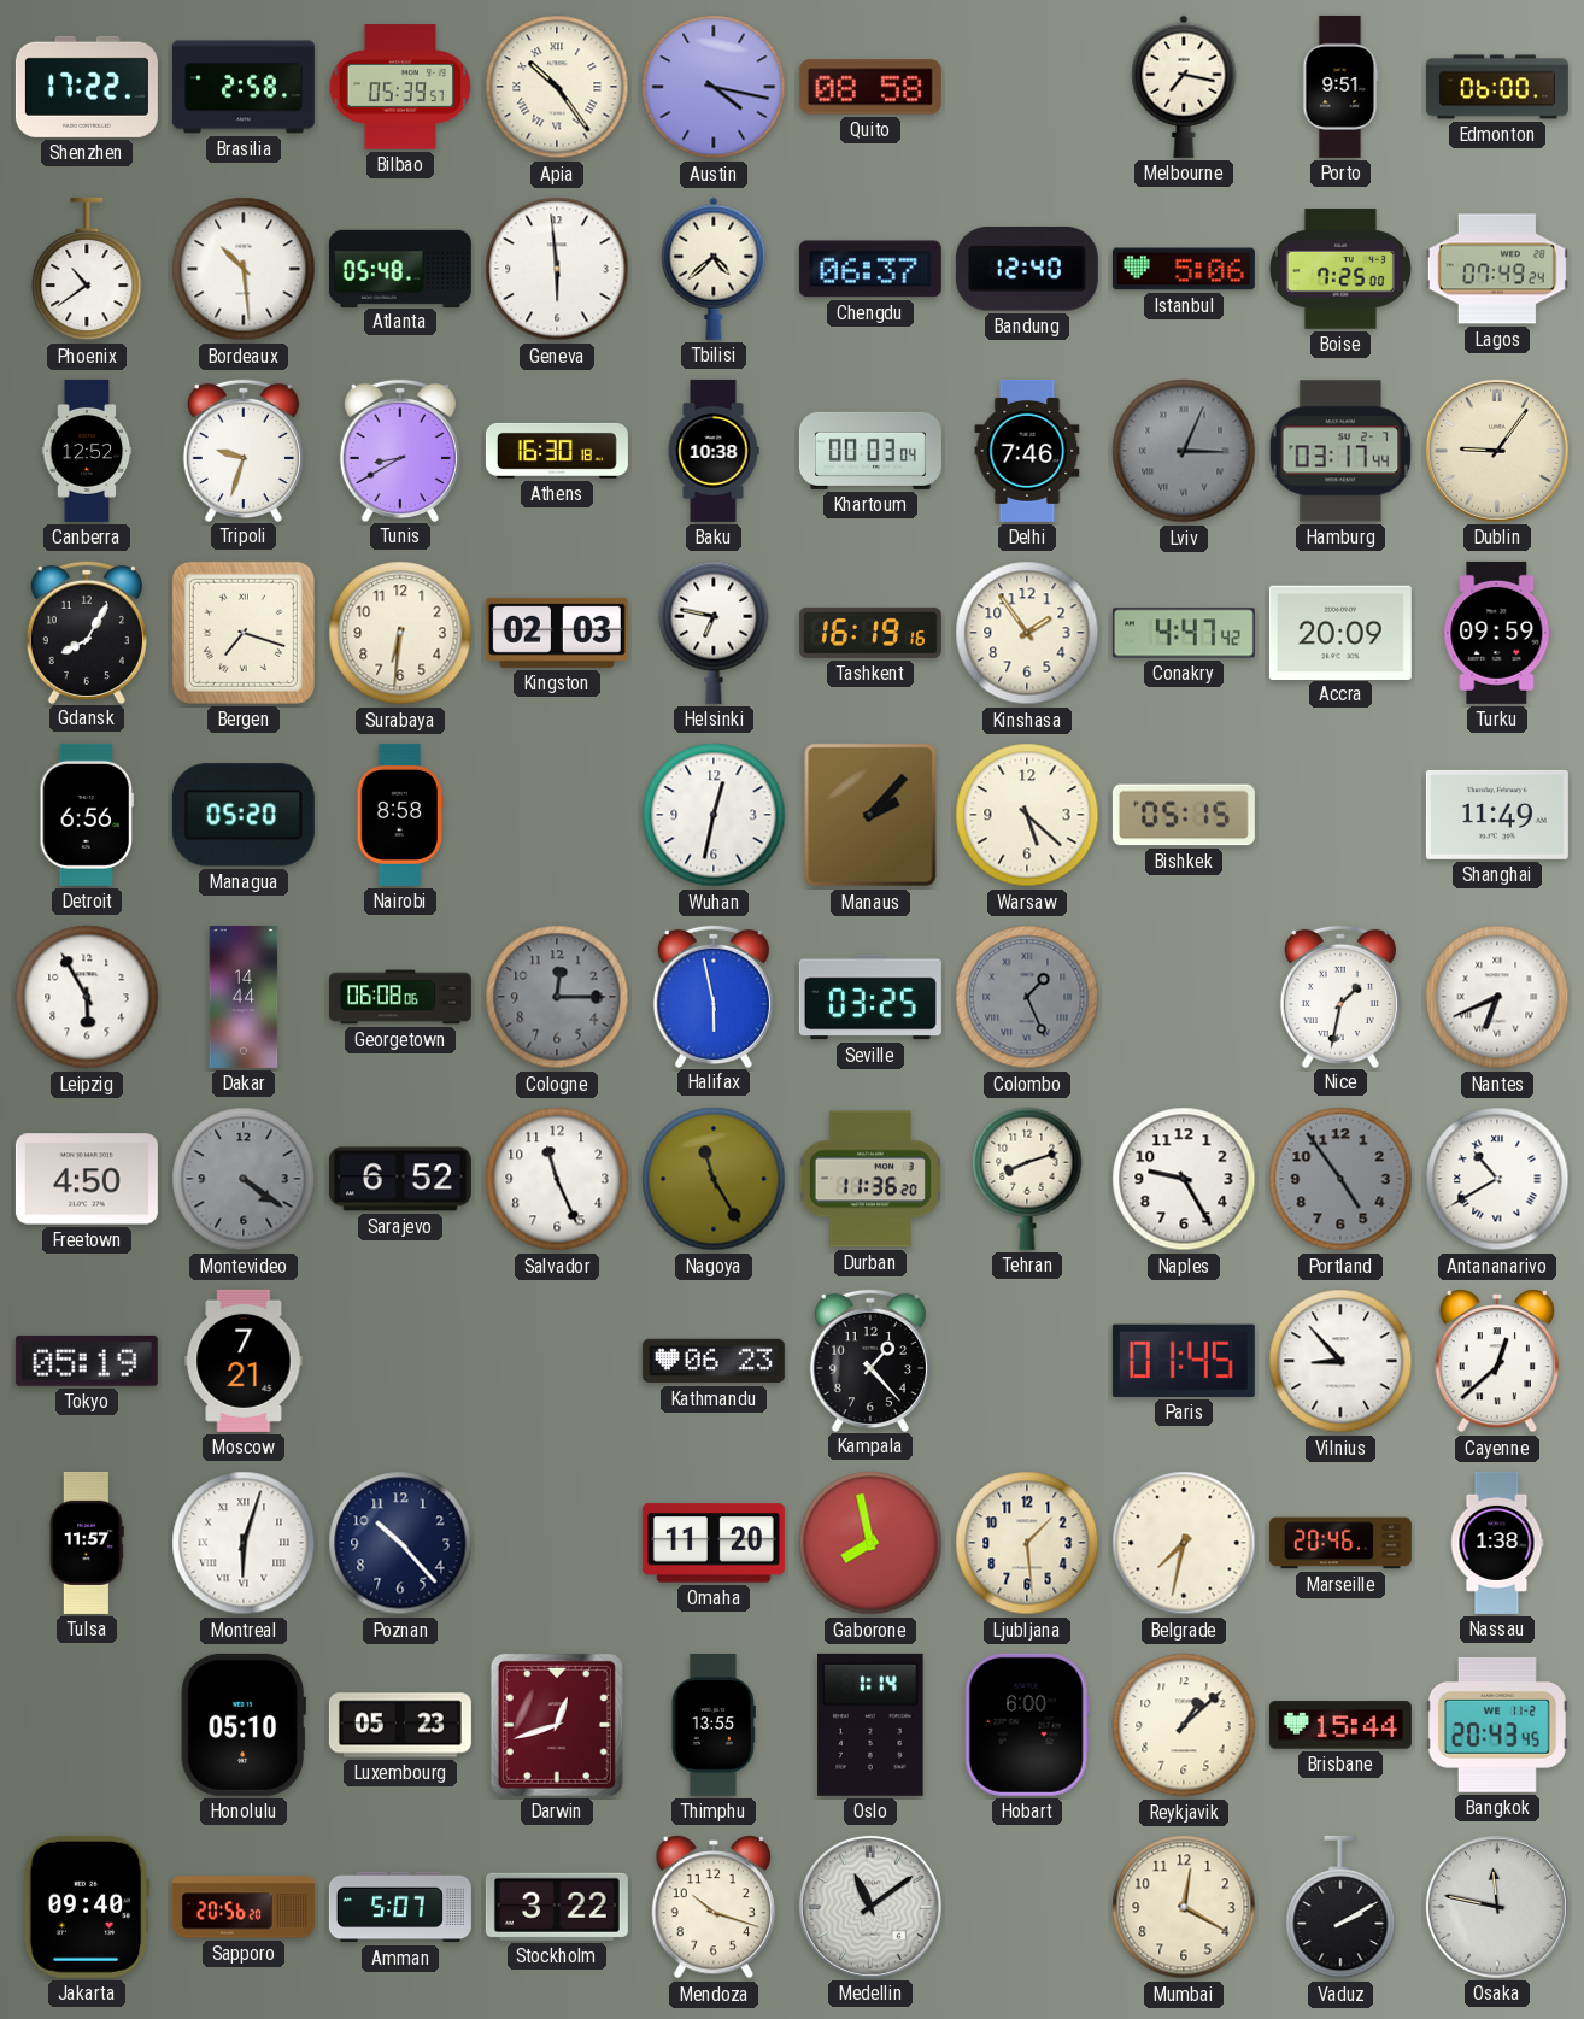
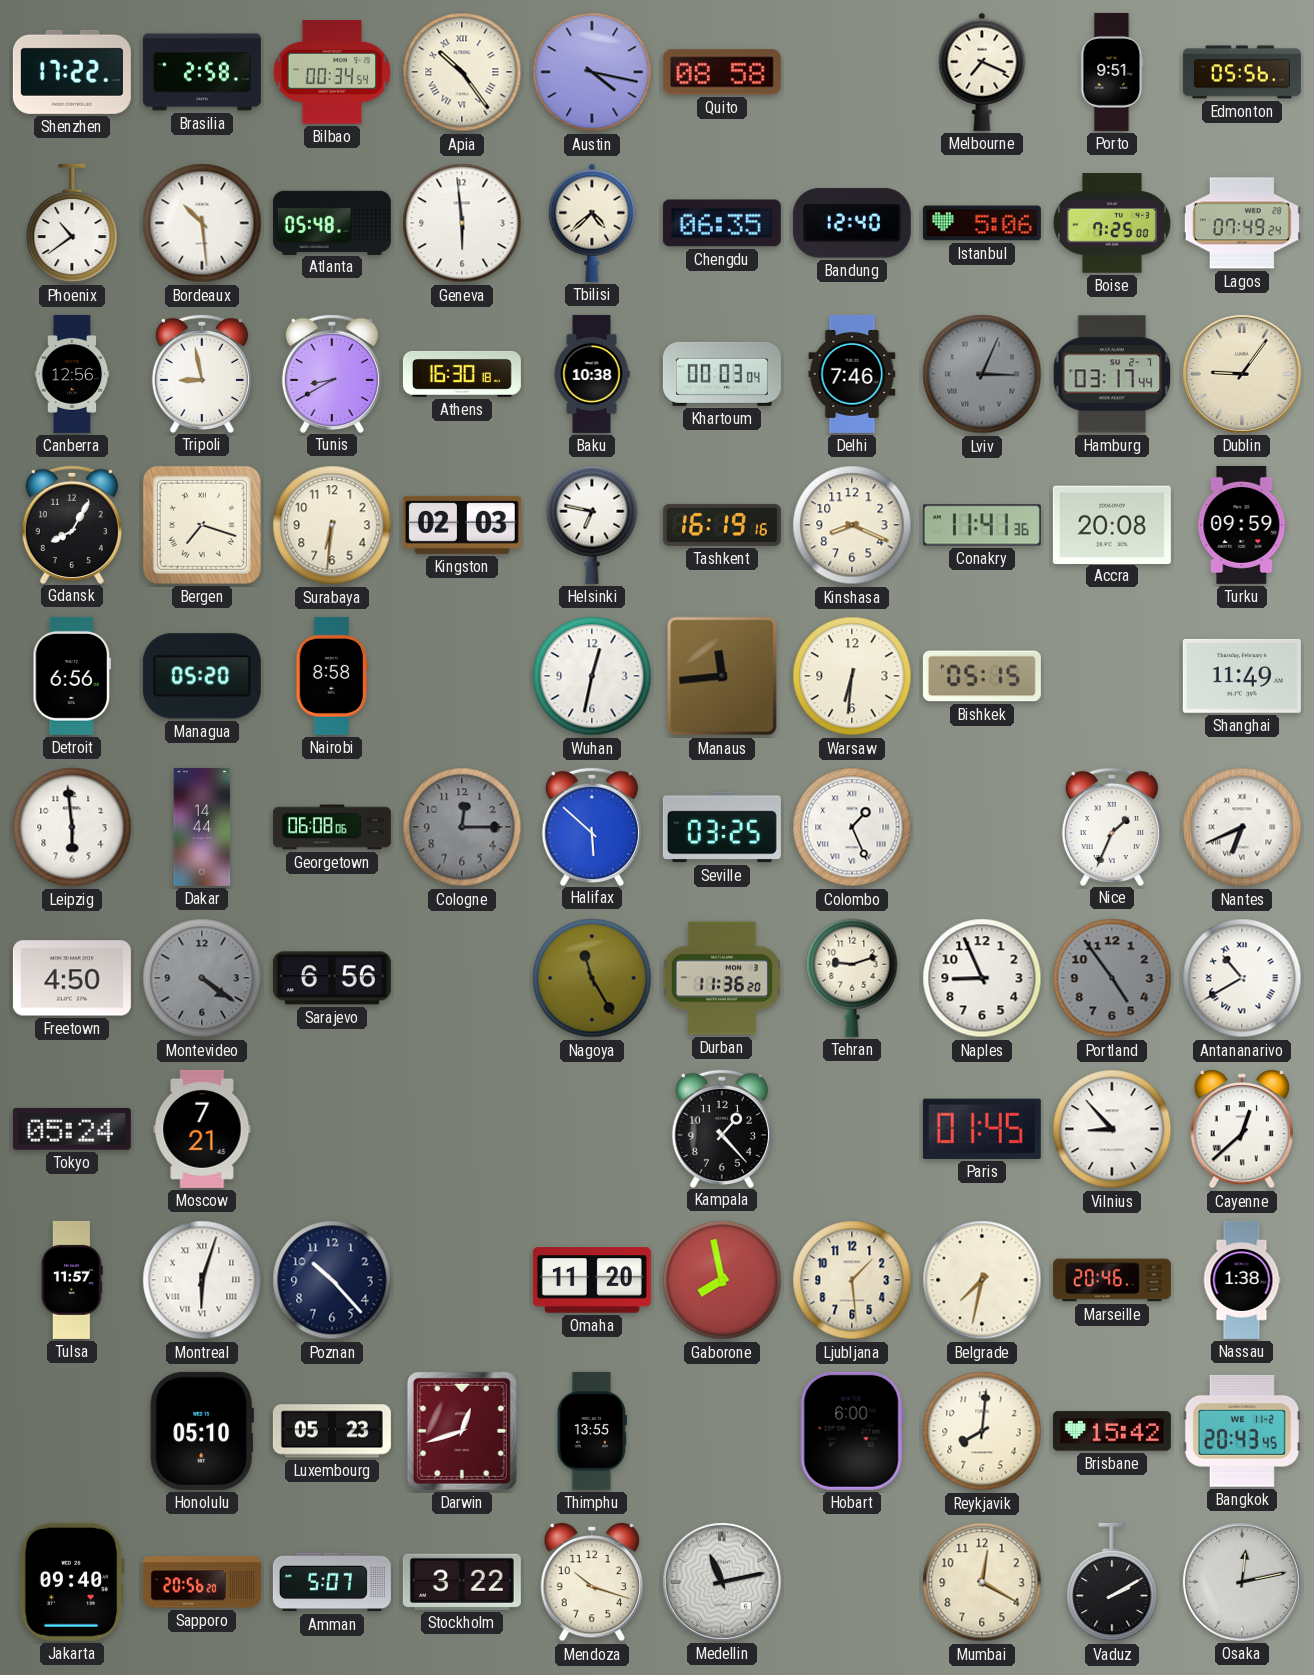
Bilbao: 05:39 -> 00:34 (332, 72)
Melbourne: 7:17 -> 7:19 (982, 72)
Edmonton: 06:00 -> 05:56 (1242, 72)
Chengdu: 06:37 -> 06:35 (722, 223)
Canberra: 12:52 -> 12:56 (72, 374)
Tripoli: 9:33 -> 8:58 (202, 373)
Kinshasa: 1:54 -> 8:19 (852, 525)
Conakry: 4:47 -> 11:41 (982, 525)
Accra: 20:09 -> 20:08 (1112, 524)
Manaus: 2:07 -> 11:44 (722, 676)
Warsaw: 5:22 -> 6:31 (852, 676)
Leipzig: 5:55 -> 5:59 (72, 827)
Halifax: 5:58 -> 5:52 (592, 826)
Colombo dial: grey -> white (852, 827)
Nice: 1:32 -> 1:34 (1112, 826)
Sarajevo: 6:52 -> 6:56 (332, 978)
Salvador: 11:26 -> none (557, 1179)
Tehran: 8:12 -> 9:12 (852, 978)
Naples: 9:25 -> 8:56 (982, 978)
Tokyo: 05:19 -> 05:24 (72, 1129)
Kathmandu: 06:23 -> none (714, 1361)
Oslo: 1:14 -> none (870, 1725)
Reykjavik: 1:08 -> 8:01 (982, 1431)
Brisbane: 15:44 -> 15:42 (1112, 1431)
Medellin: 11:09 -> 11:13 (722, 1582)
Osaka: 11:47 -> 12:13 (1242, 1582)
